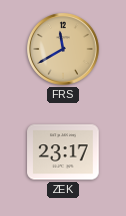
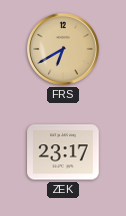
FRS: 11:40 -> 6:40 (64, 50)
